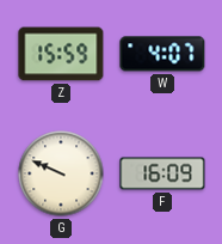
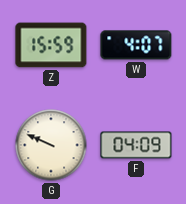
F: 16:09 -> 04:09 (136, 145)
